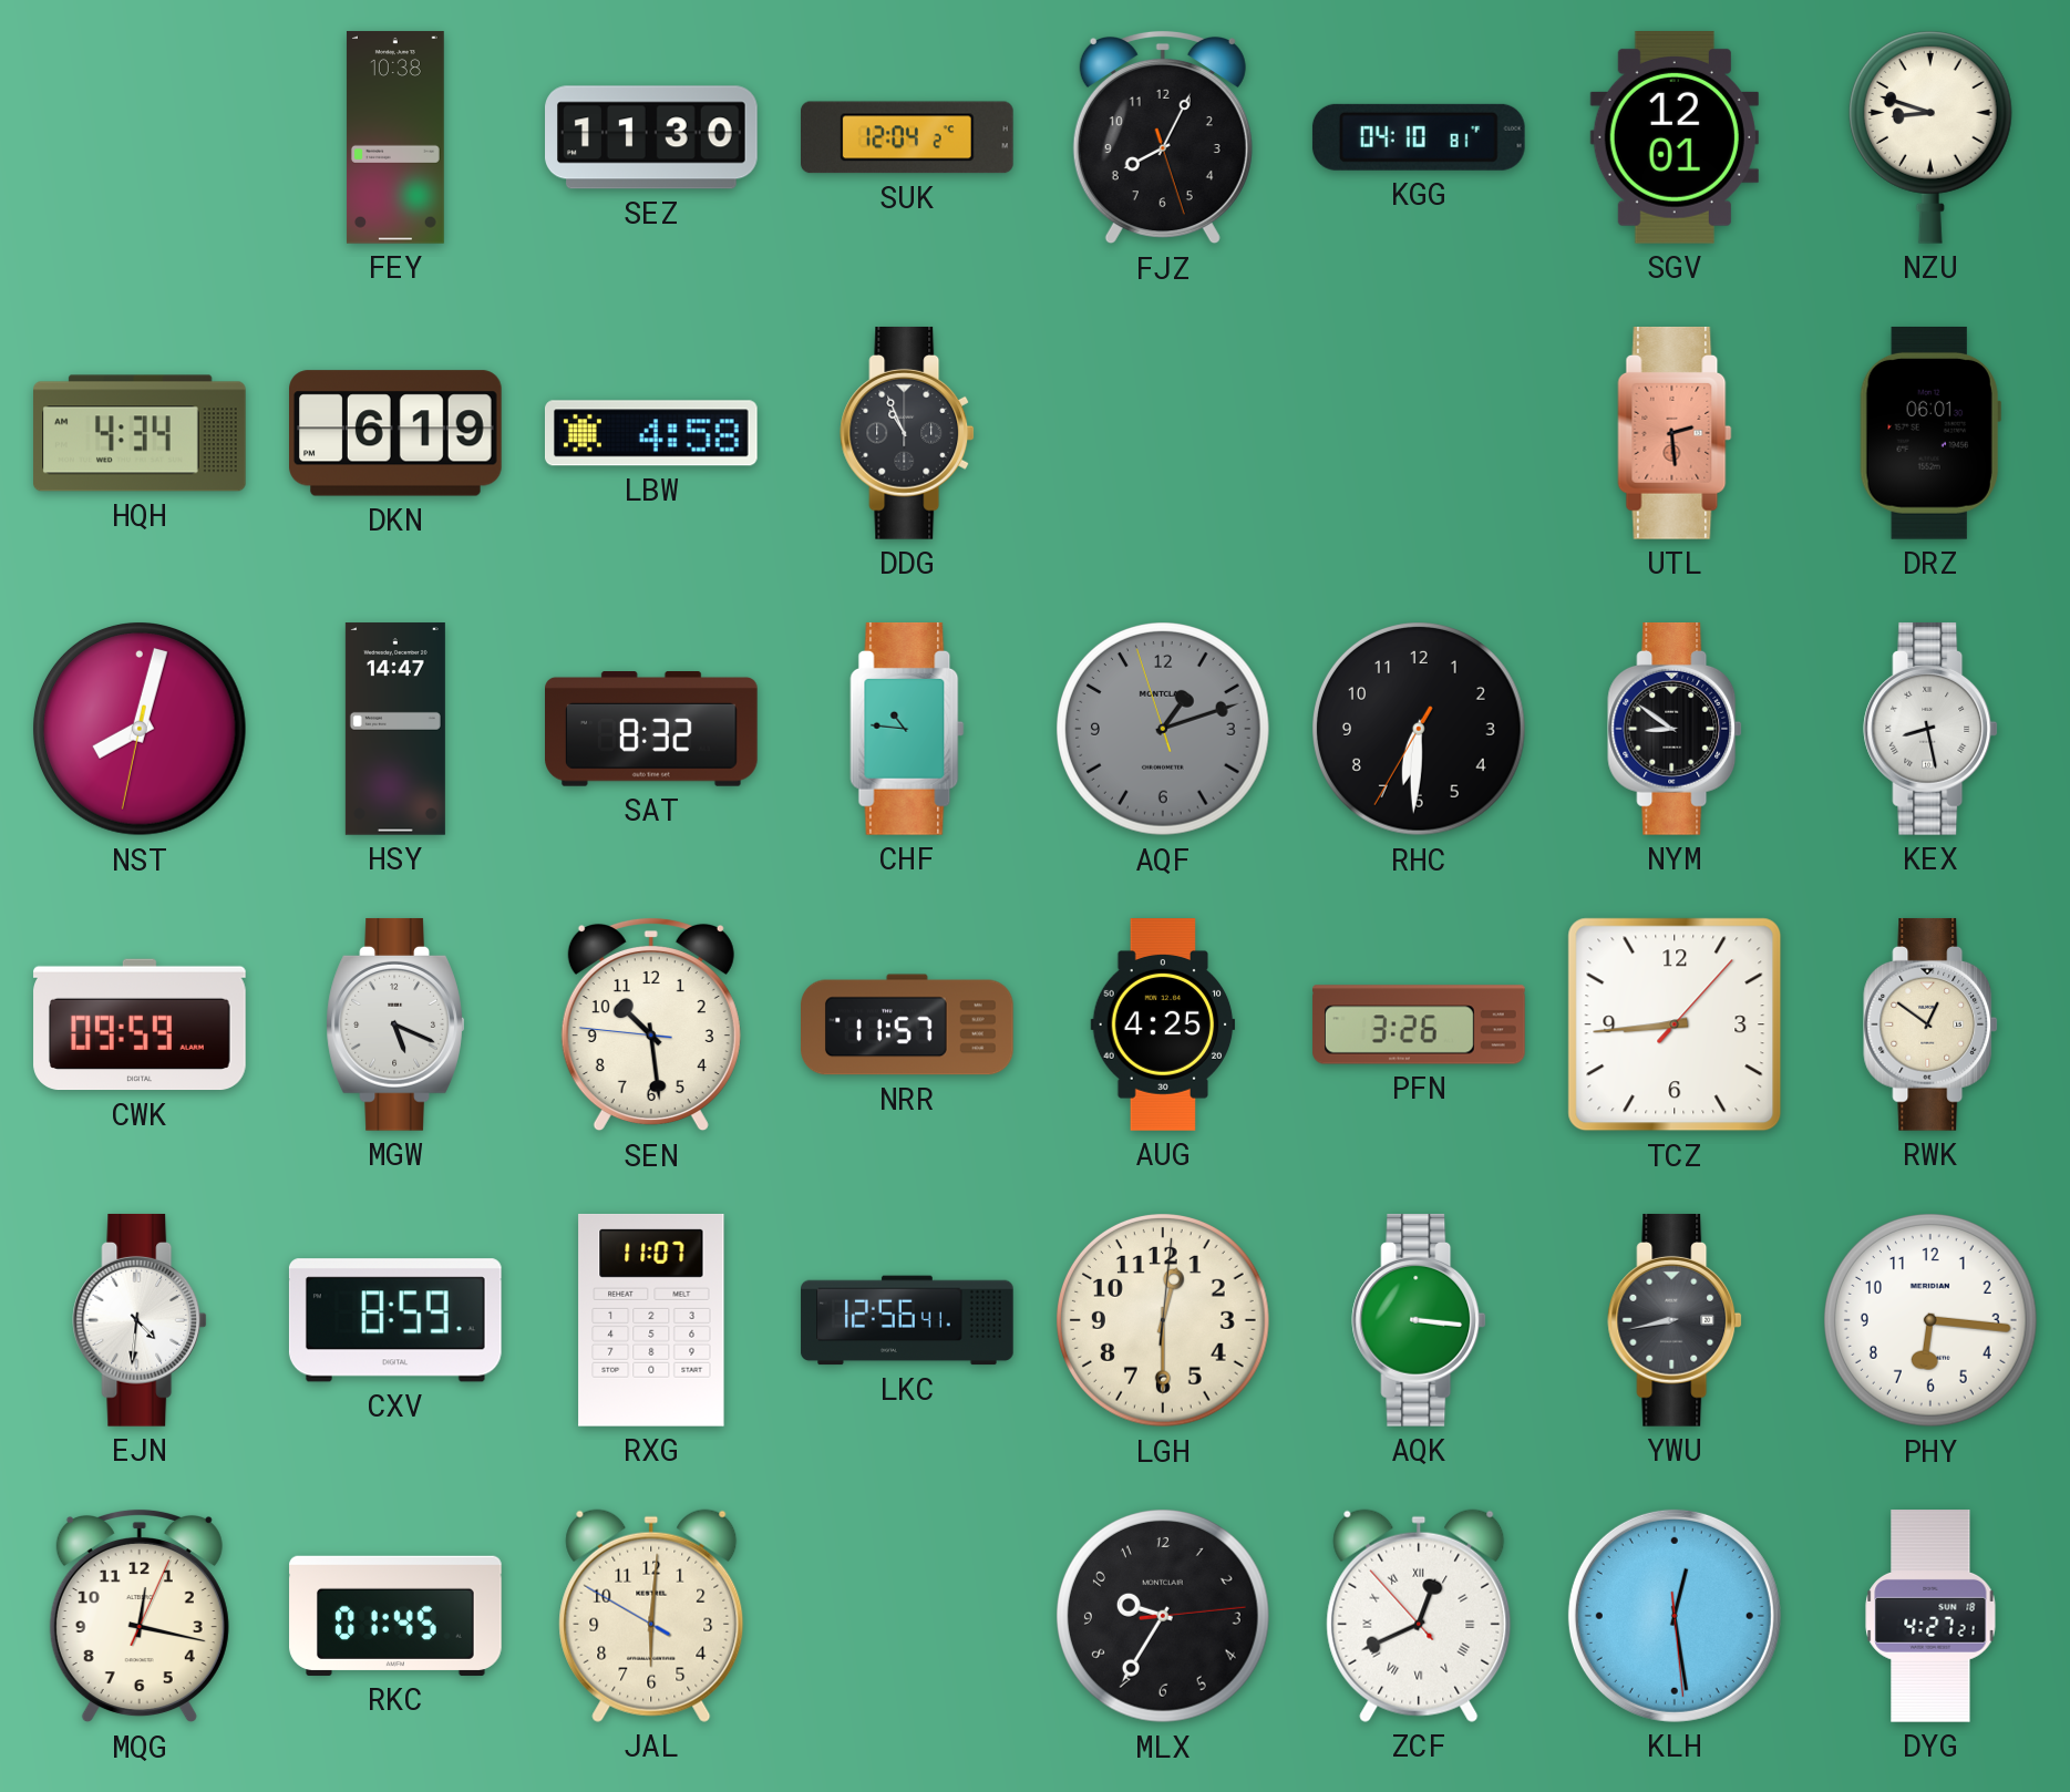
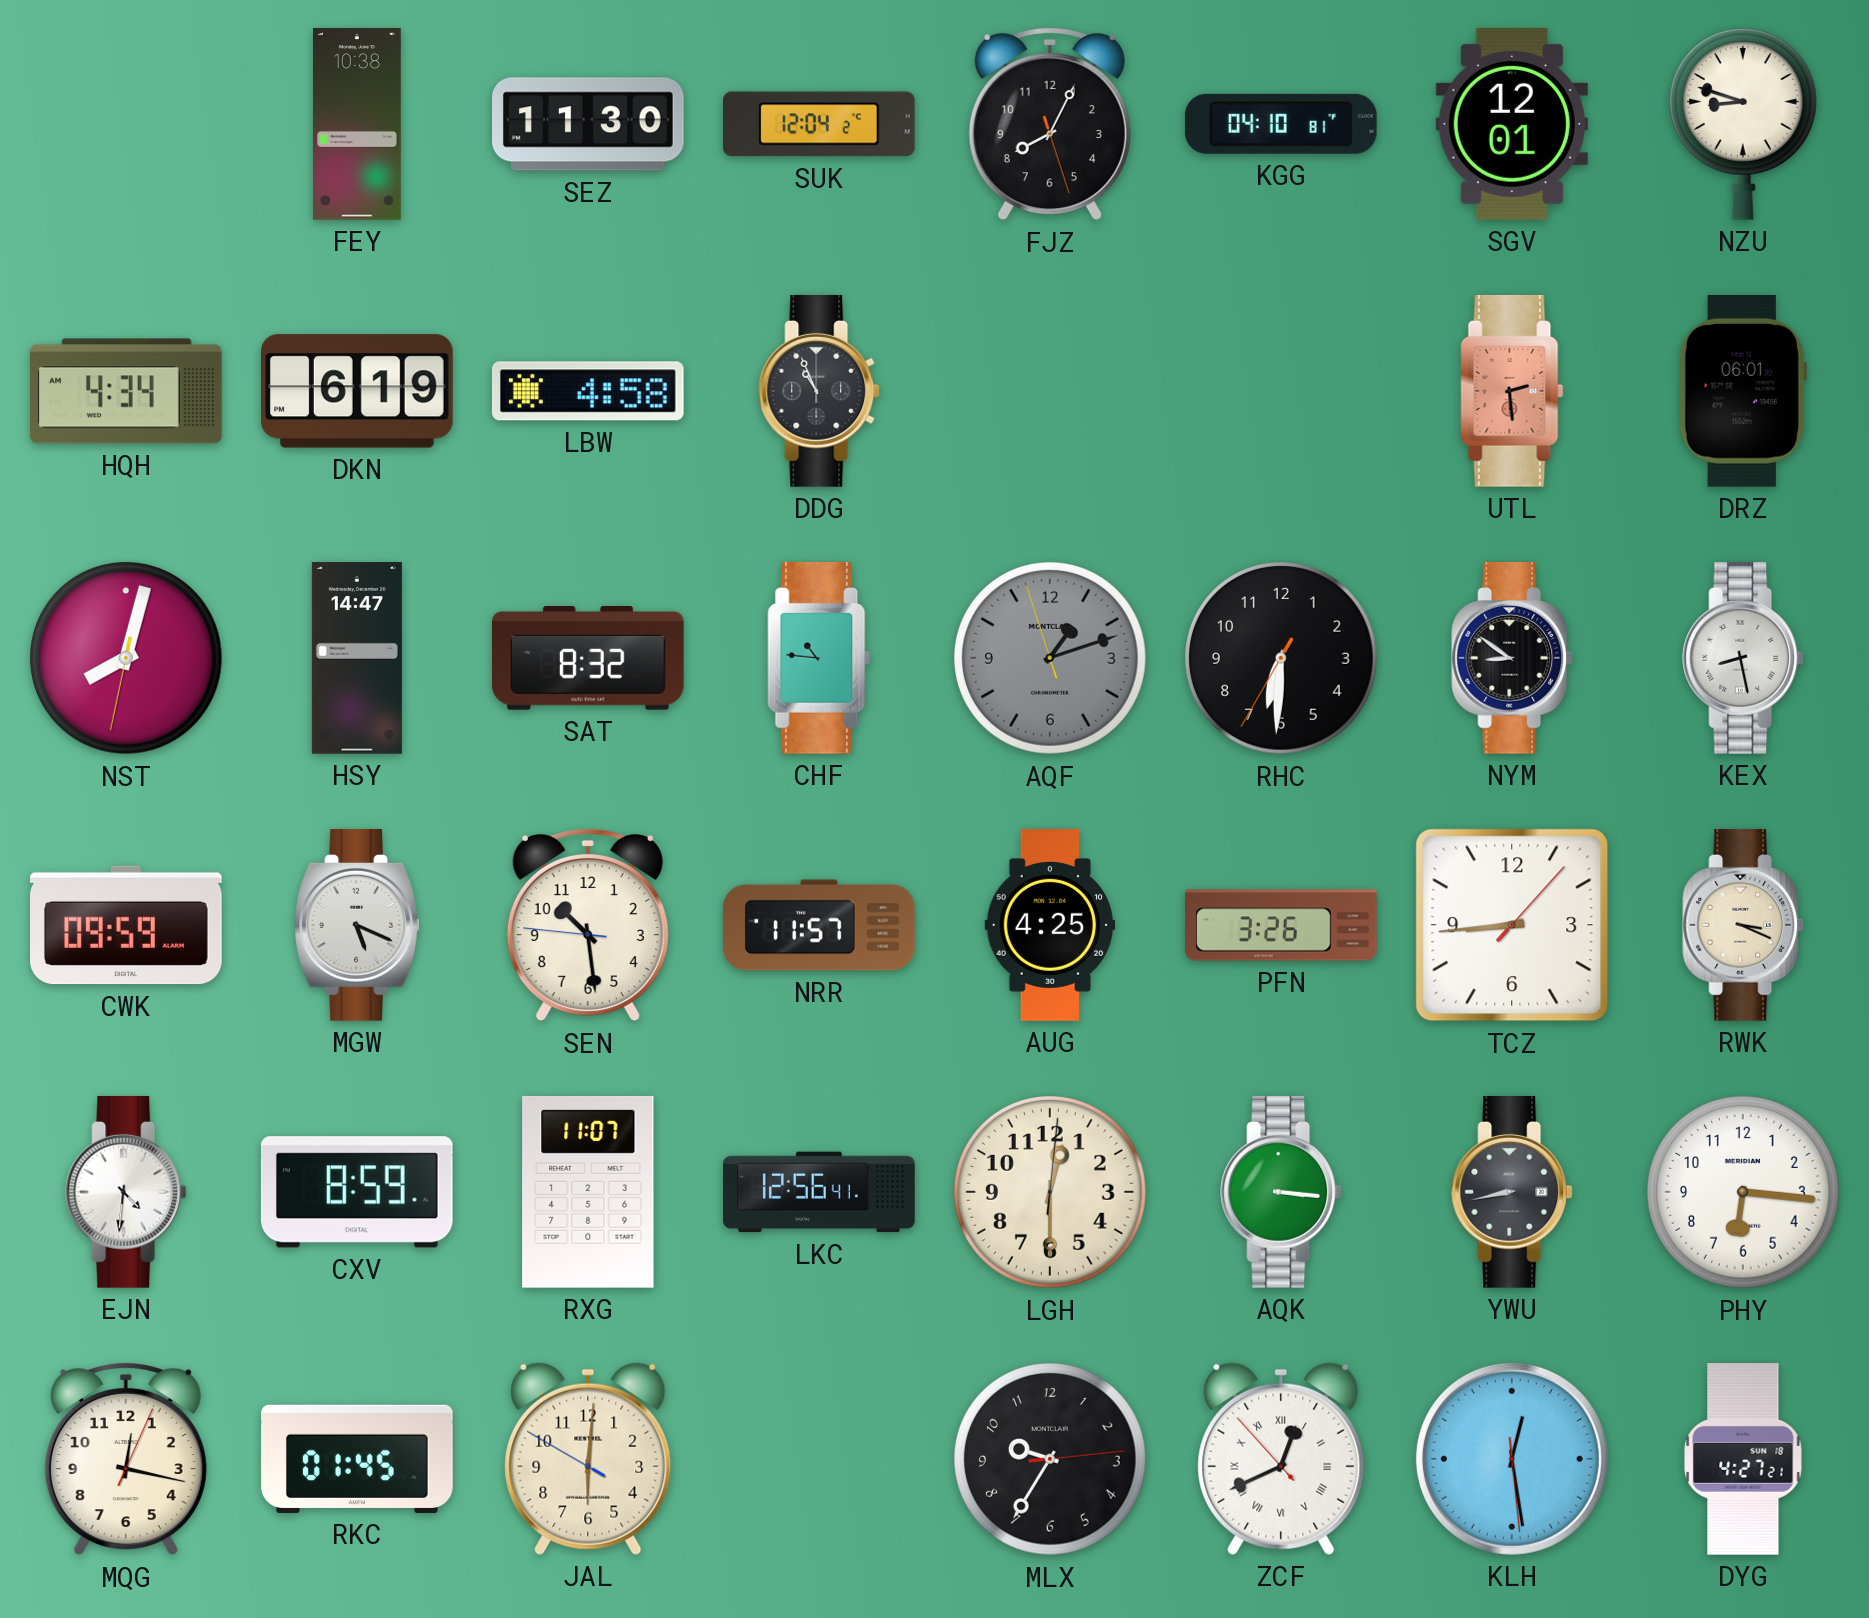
RWK: 12:51 -> 3:19 (1743, 925)
